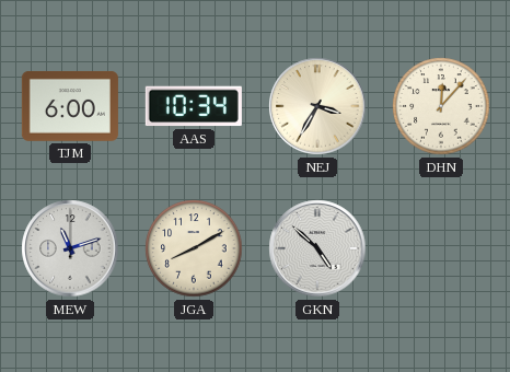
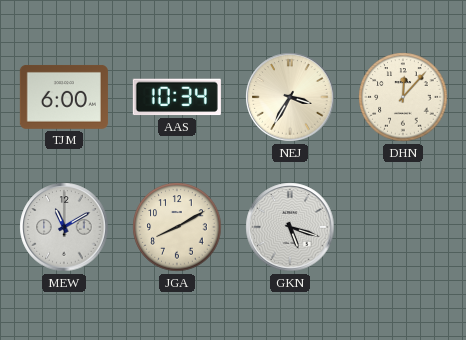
MEW: 11:12 -> 11:10 (64, 227)
GKN: 4:52 -> 5:18 (290, 227)
